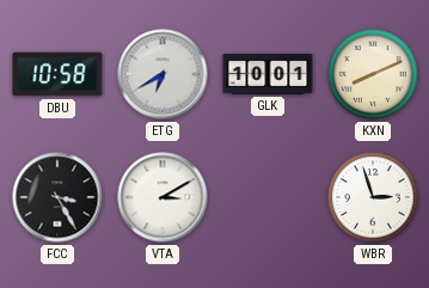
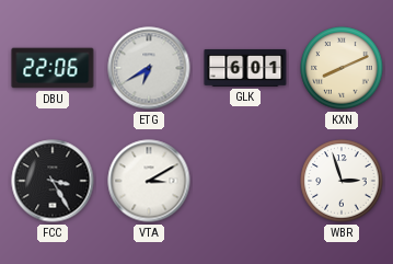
DBU: 10:58 -> 22:06 (53, 68)
GLK: 10:01 -> 6:01 (245, 68)
